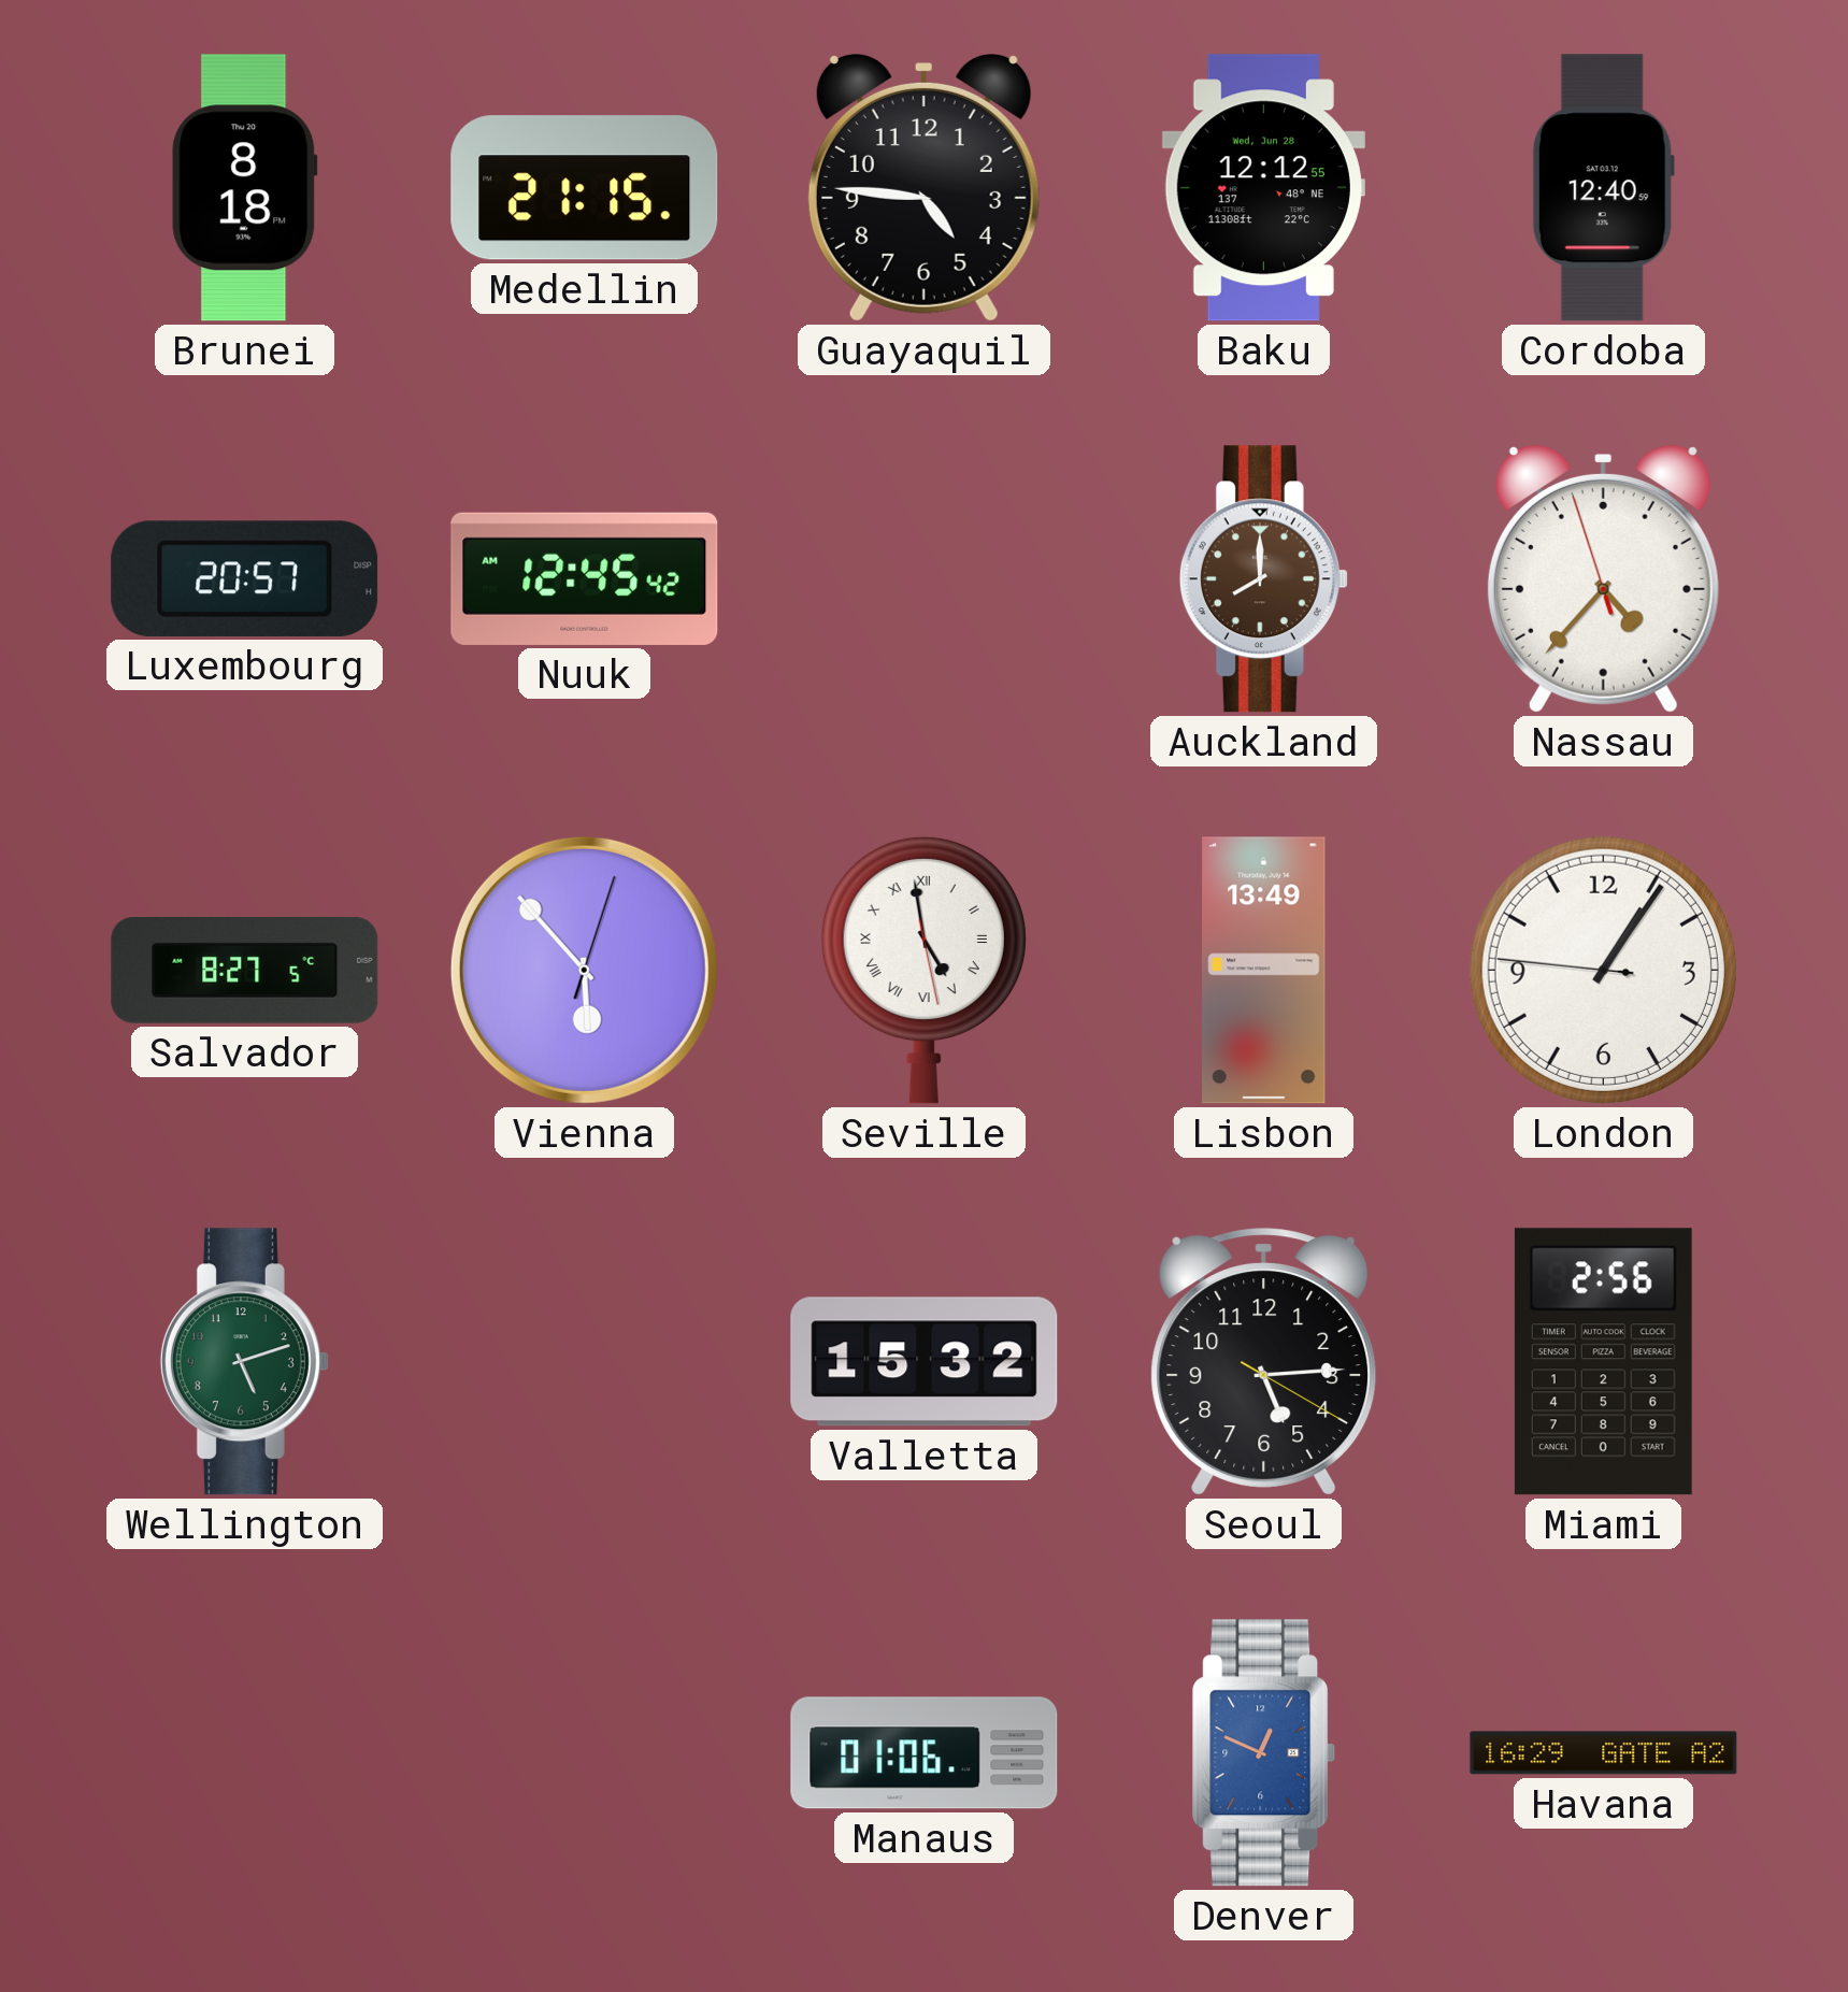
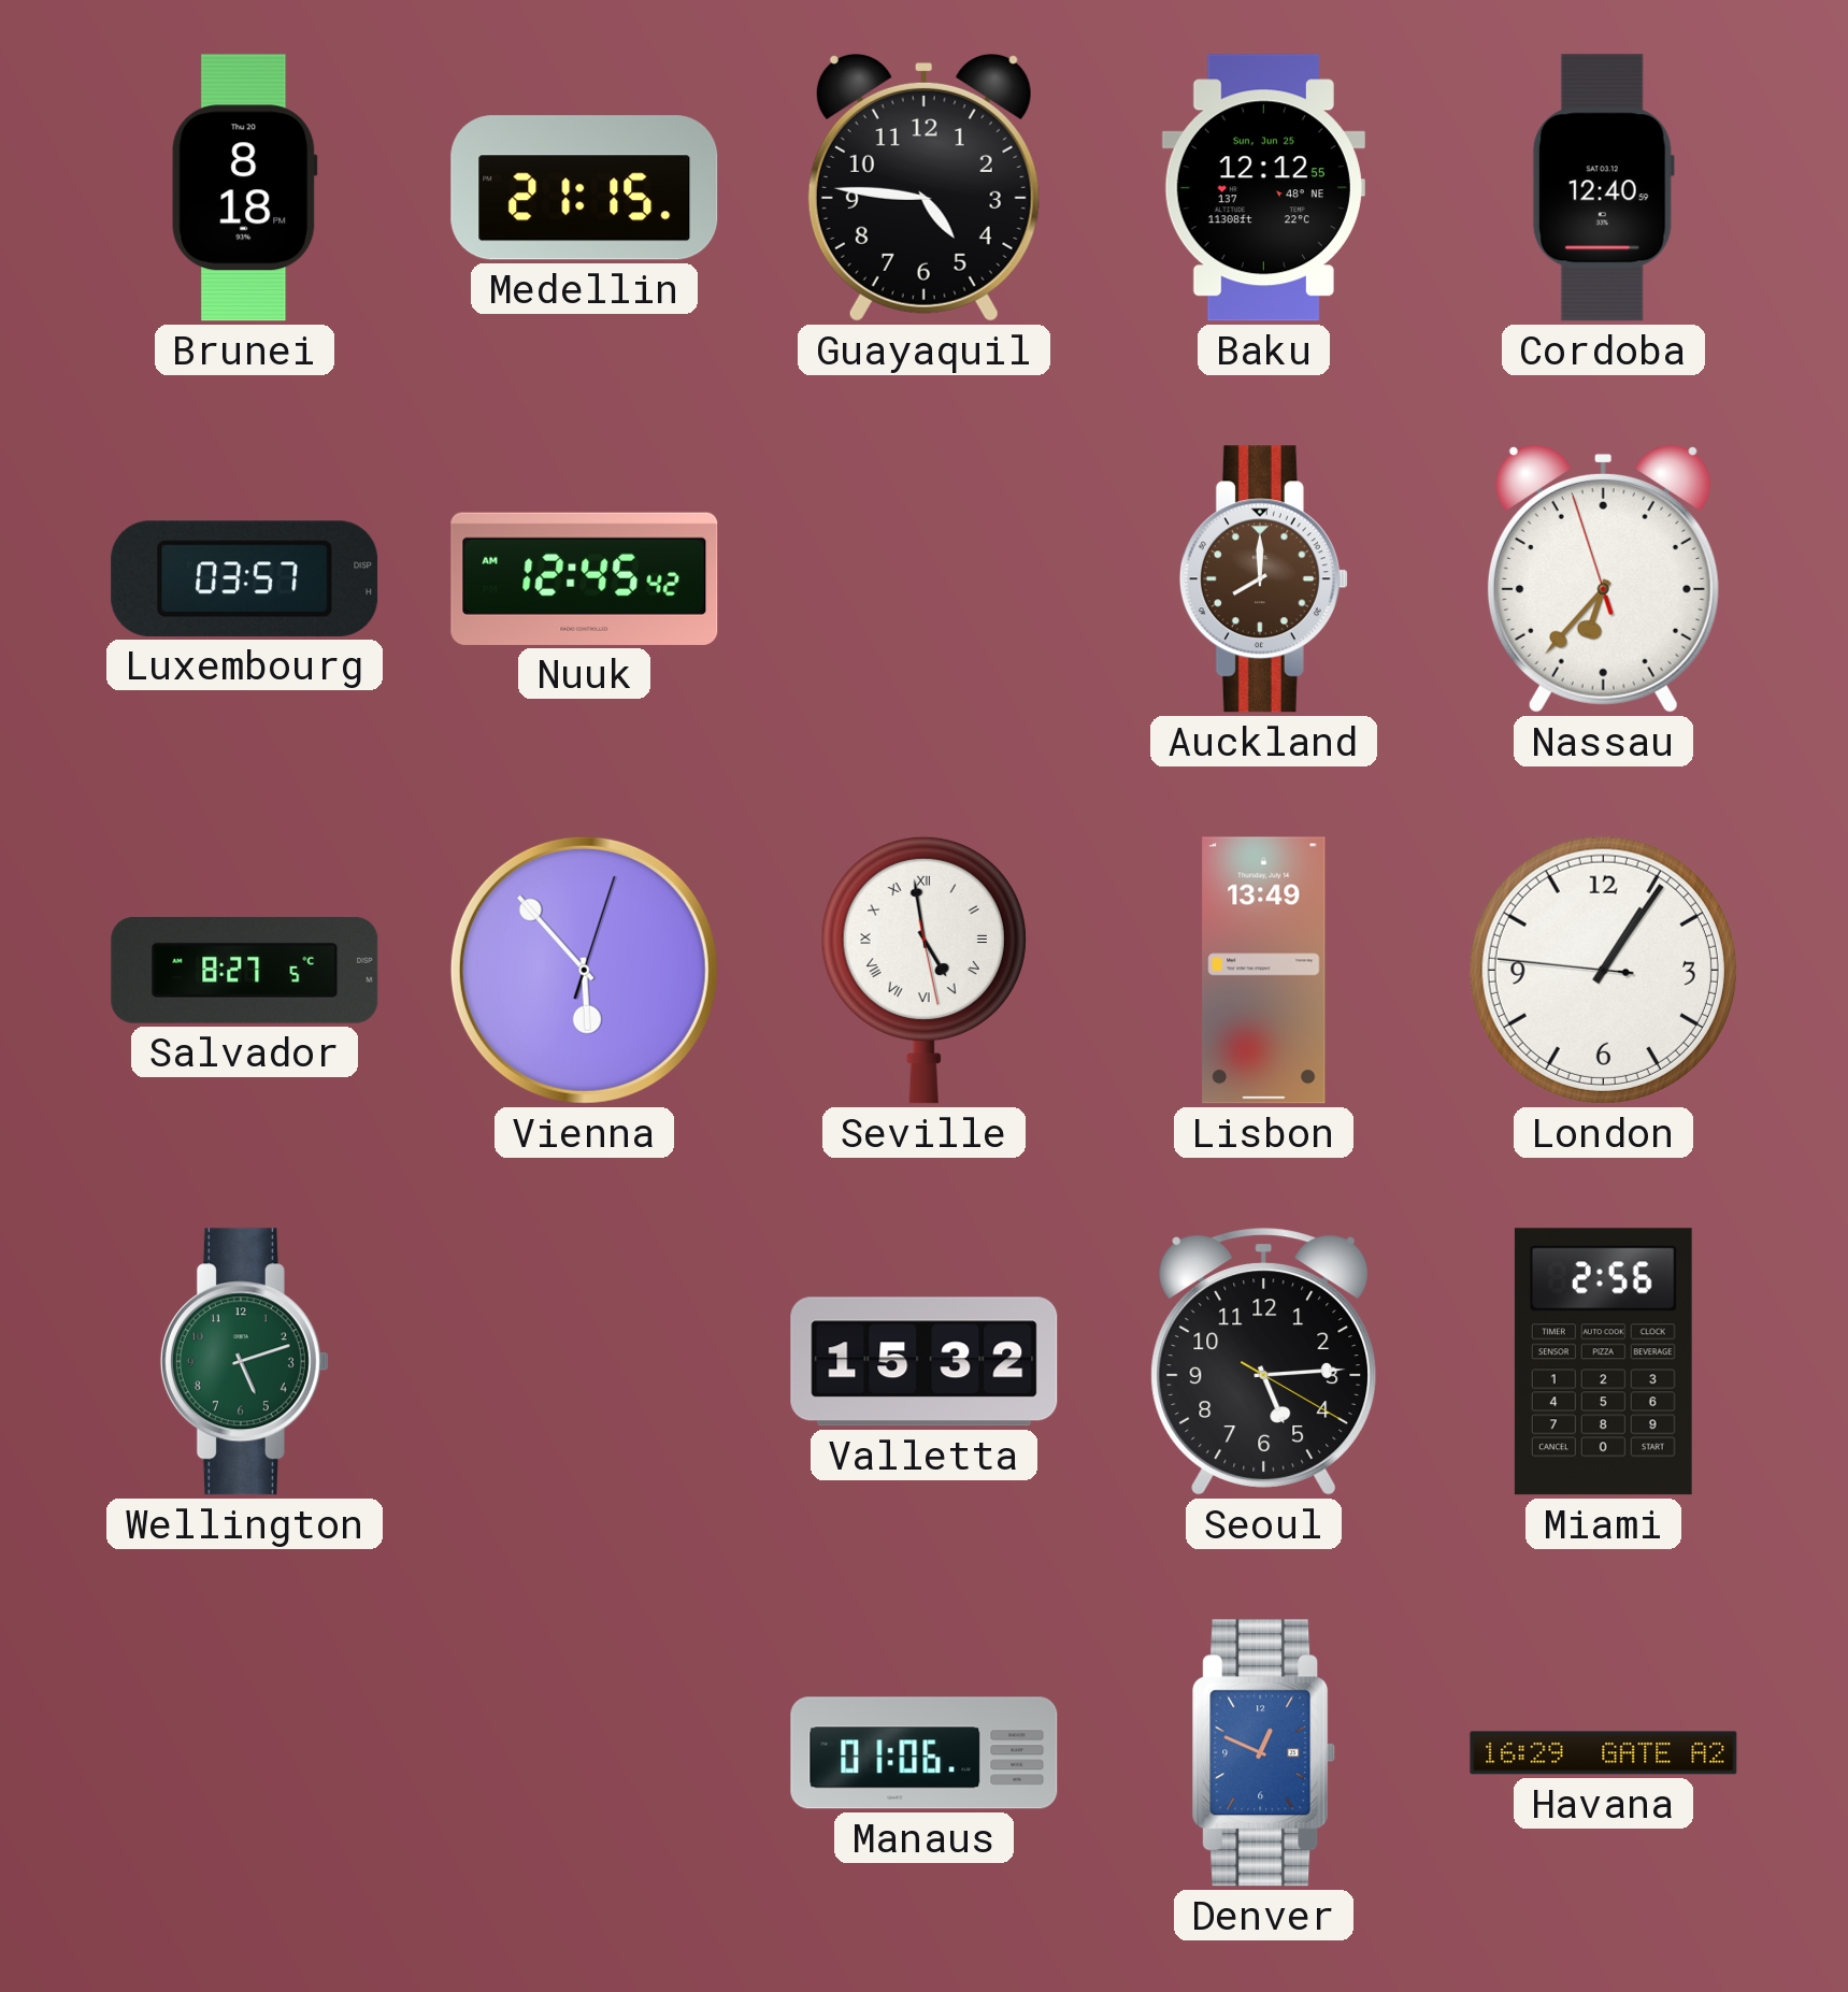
Baku date: Wed, Jun 28 -> Sun, Jun 25 (1263, 188)
Luxembourg: 20:57 -> 03:57 (245, 578)
Nassau: 4:36 -> 6:36 (1603, 579)
